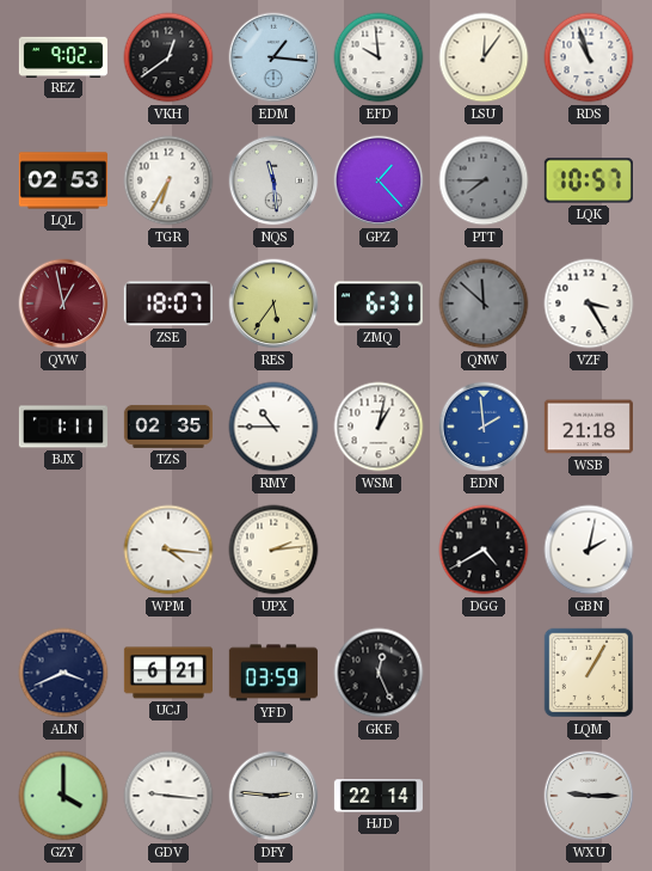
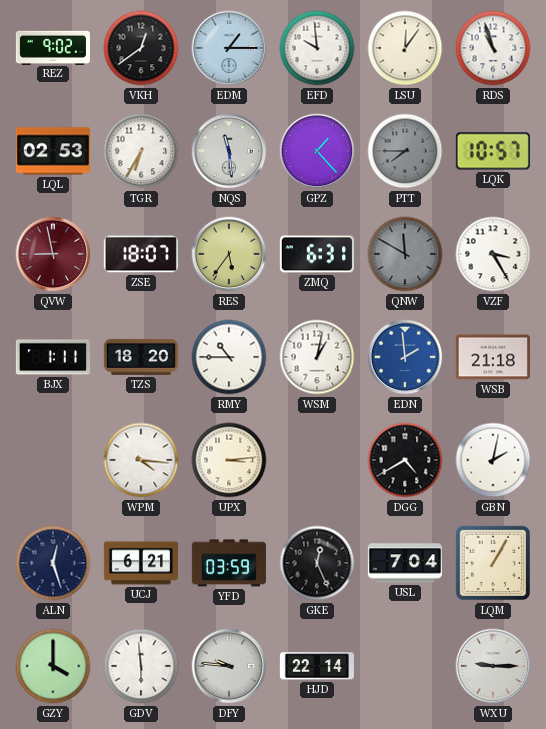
EDM: 1:16 -> 1:15 (229, 48)
QVW: 12:58 -> 8:58 (53, 254)
QNW: 11:52 -> 11:50 (405, 254)
TZS: 02:35 -> 18:20 (141, 357)
UPX: 2:14 -> 3:14 (229, 460)
ALN: 3:41 -> 12:27 (53, 563)
USL: none -> 7:04 (405, 563)
GDV: 9:16 -> 5:59 (141, 666)
DFY: 2:46 -> 9:46 (229, 666)
